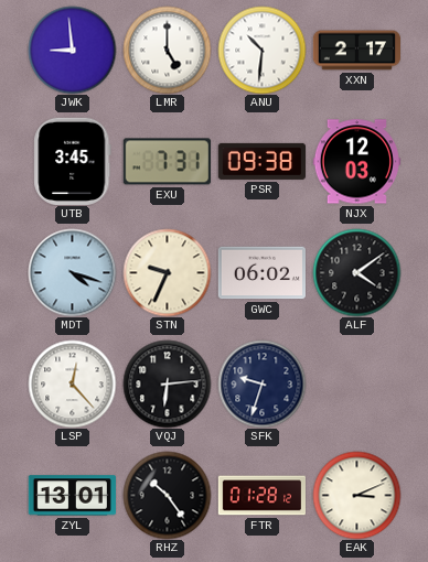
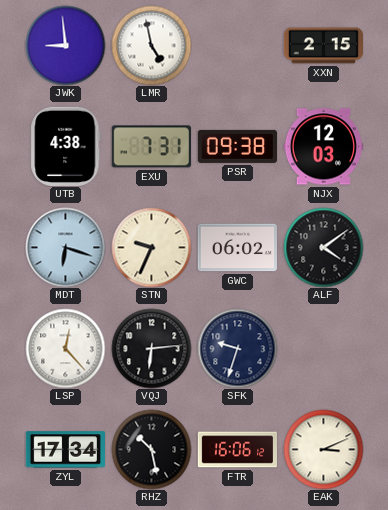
LMR: 5:00 -> 4:58 (151, 45)
ANU: 10:31 -> none (261, 50)
XXN: 2:17 -> 2:15 (323, 46)
UTB: 3:45 -> 4:38 (66, 146)
MDT: 4:18 -> 6:18 (65, 247)
ZYL: 13:01 -> 17:34 (65, 450)
RHZ: 10:24 -> 10:28 (151, 449)
FTR: 01:28 -> 16:06 (237, 450)
